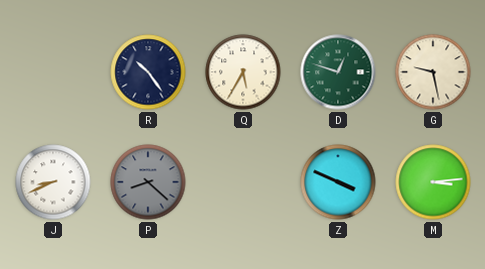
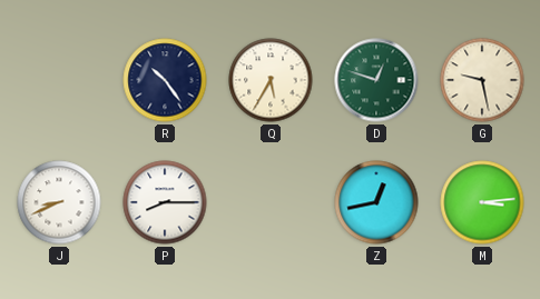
P: 8:22 -> 8:15 (165, 202)
P dial: grey -> white (165, 202)
Z: 3:49 -> 12:43 (376, 202)
